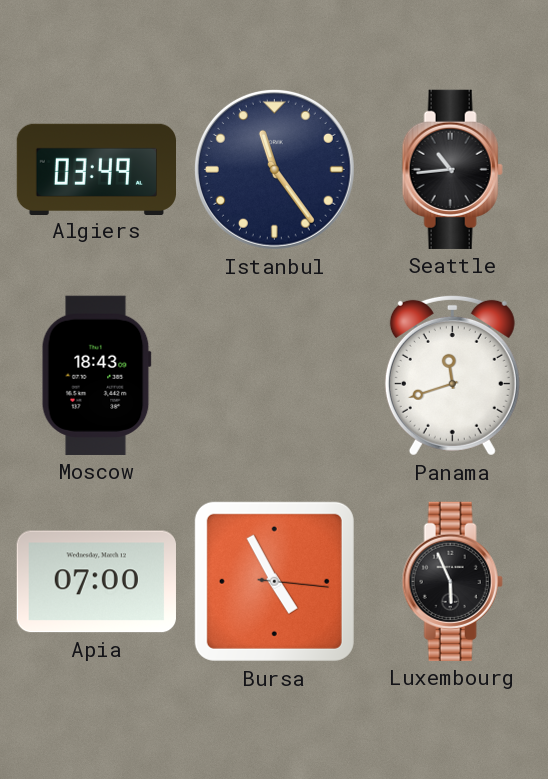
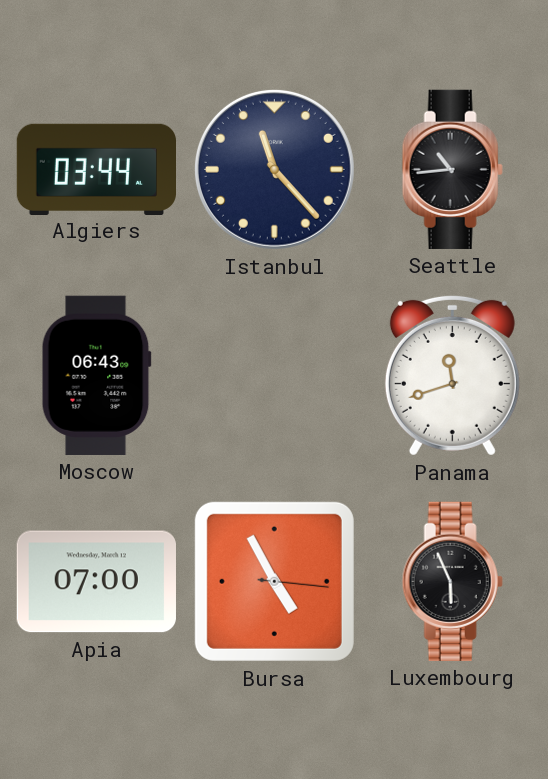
Algiers: 03:49 -> 03:44 (96, 169)
Istanbul: 11:24 -> 11:23 (274, 169)
Moscow: 18:43 -> 06:43 (96, 375)
